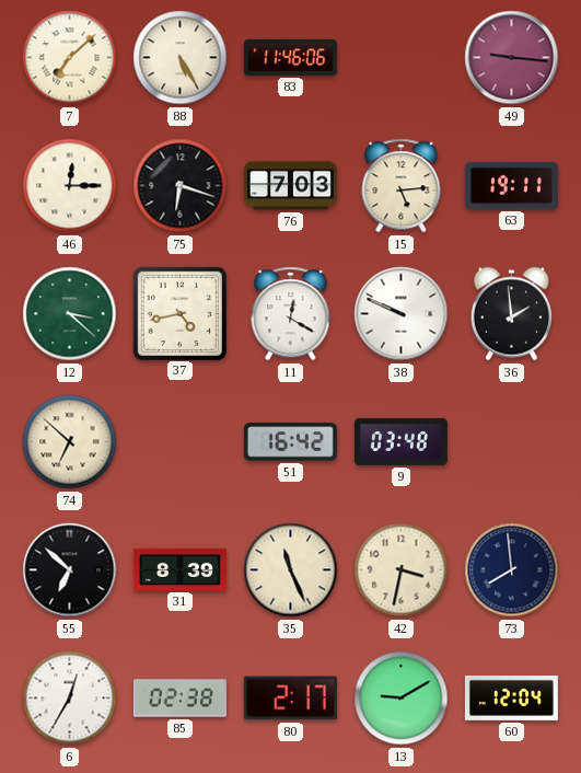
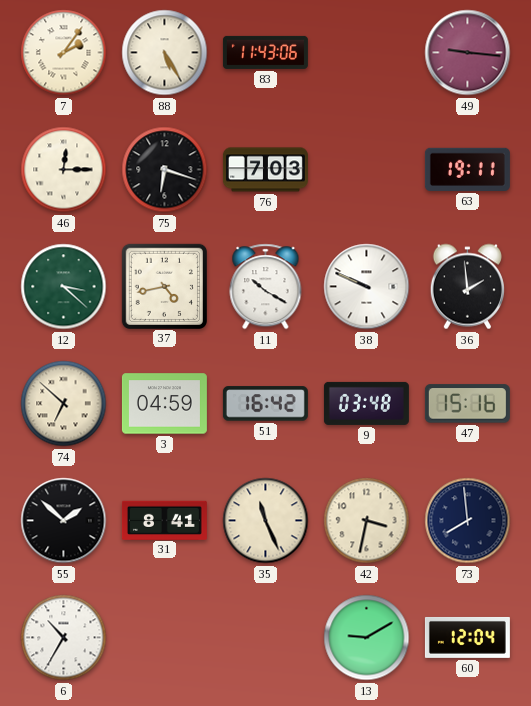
7: 7:08 -> 2:06 (64, 53)
83: 11:46 -> 11:43 (265, 52)
15: 5:14 -> none (402, 186)
11: 12:20 -> 10:20 (266, 287)
3: none -> 04:59 (164, 404)
47: none -> 15:16 (467, 404)
55: 6:52 -> 1:52 (64, 521)
31: 8:39 -> 8:41 (164, 520)
6: 12:35 -> 10:35 (64, 638)
85: 02:38 -> none (179, 699)
80: 2:17 -> none (290, 699)
